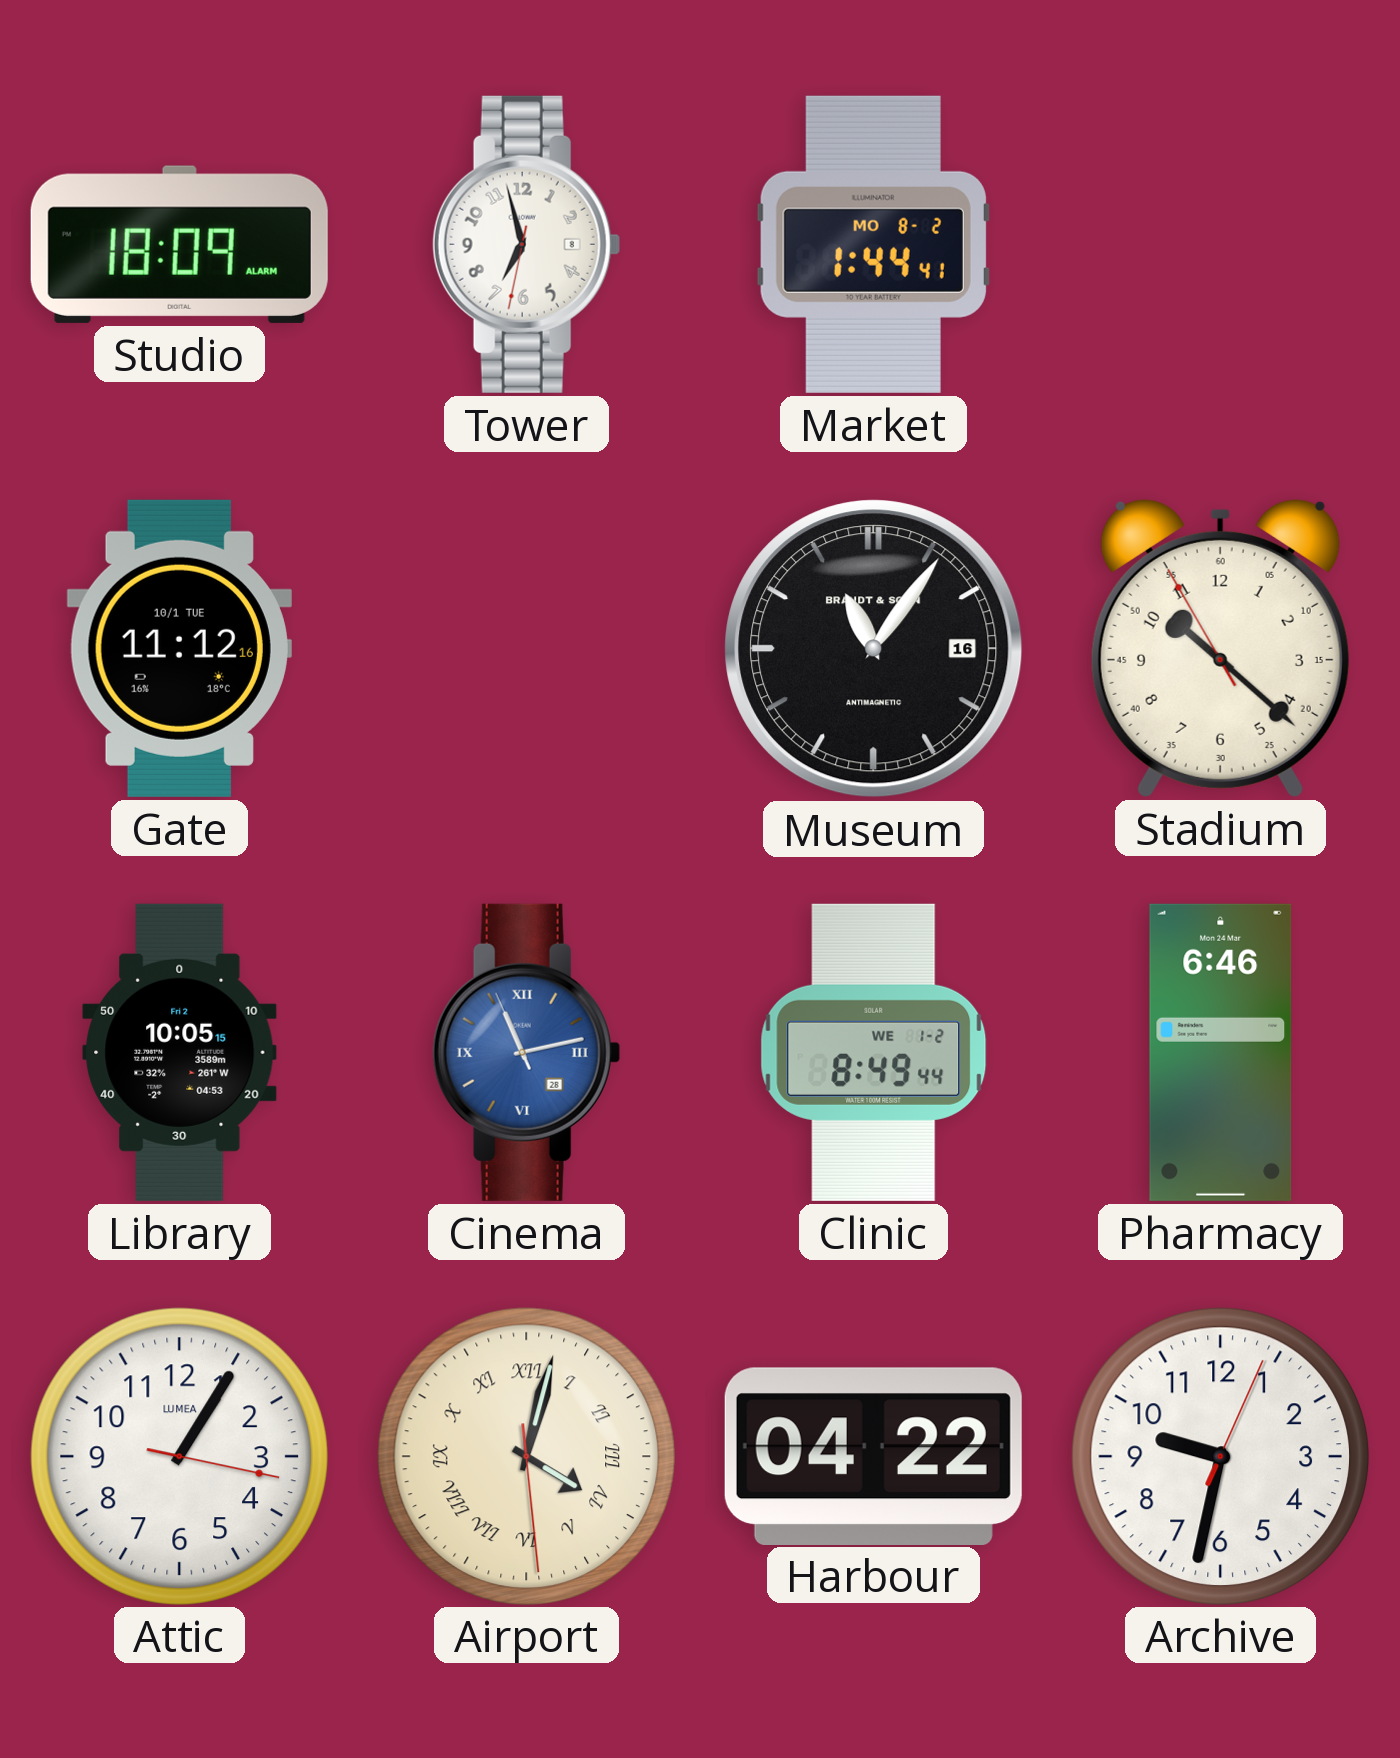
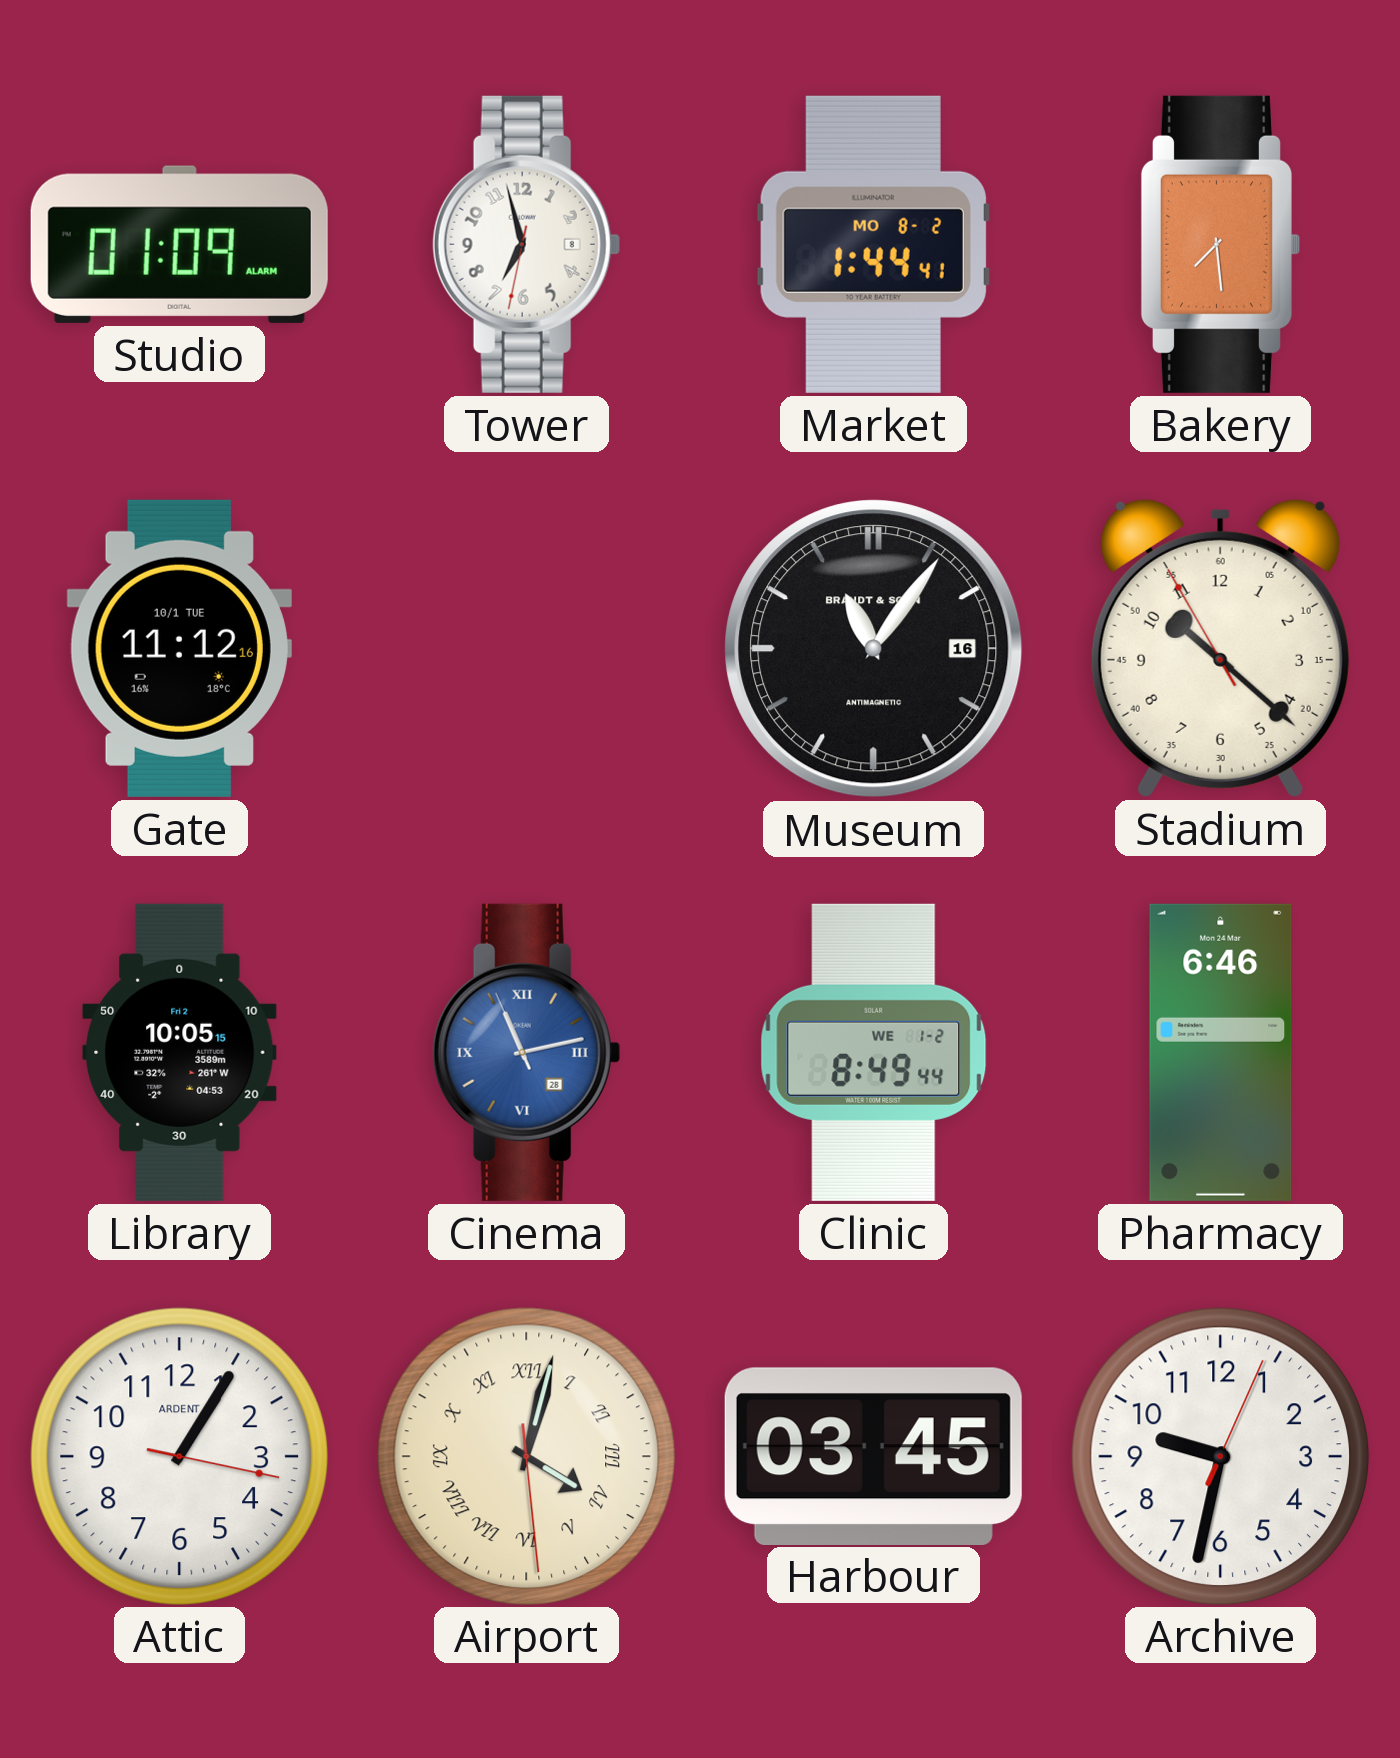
Studio: 18:09 -> 01:09 (179, 244)
Bakery: none -> 7:29 (1220, 244)
Attic brand: LUMEA -> ARDENT (179, 1456)
Harbour: 04:22 -> 03:45 (873, 1456)
